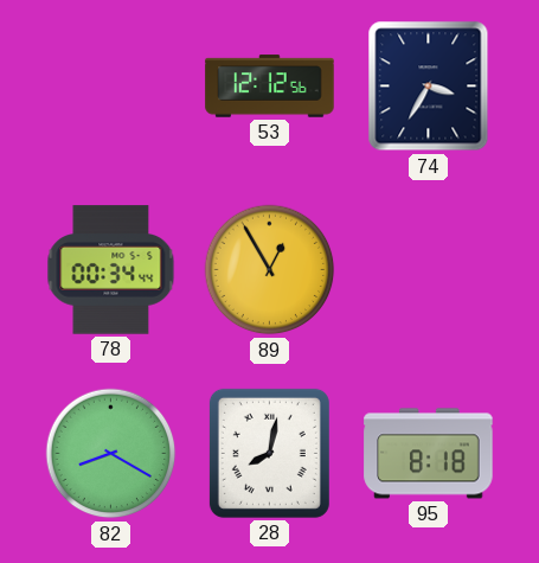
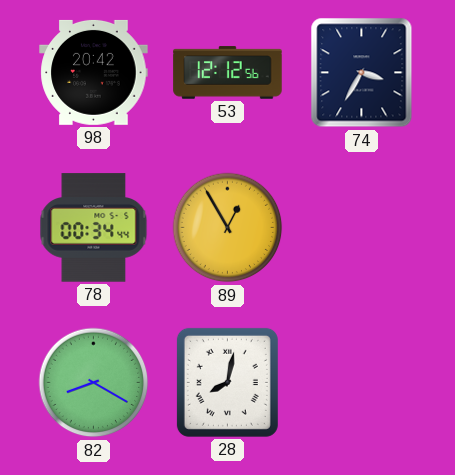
98: none -> 20:42 (94, 72)
95: 8:18 -> none (429, 454)
